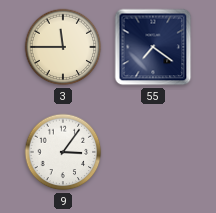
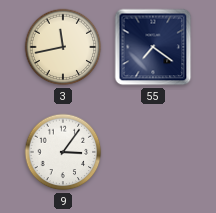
3: 11:45 -> 11:43 (63, 47)
